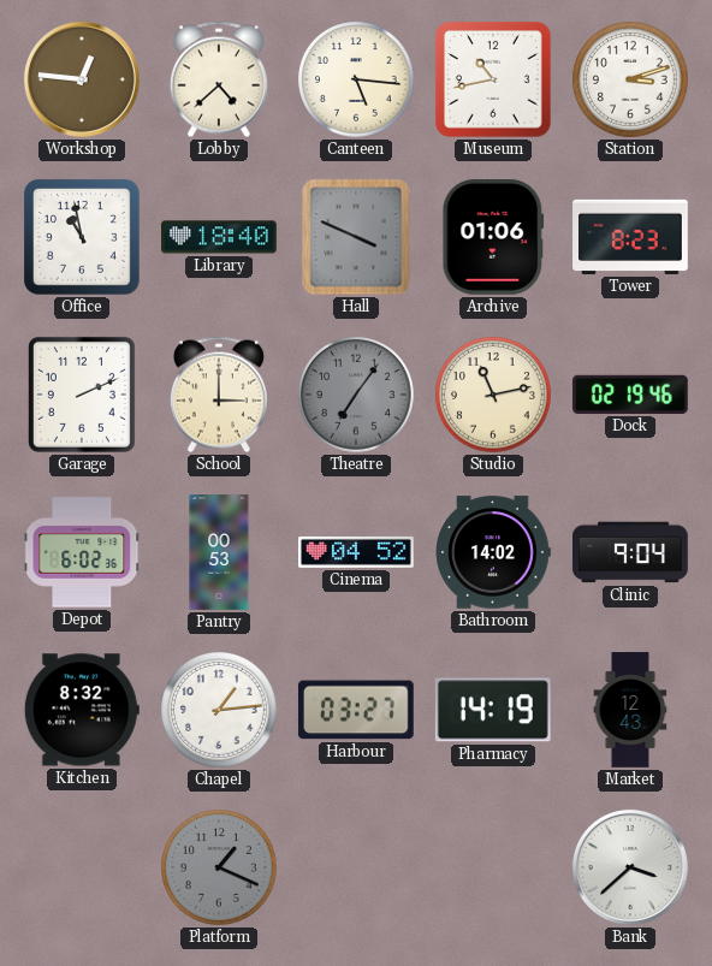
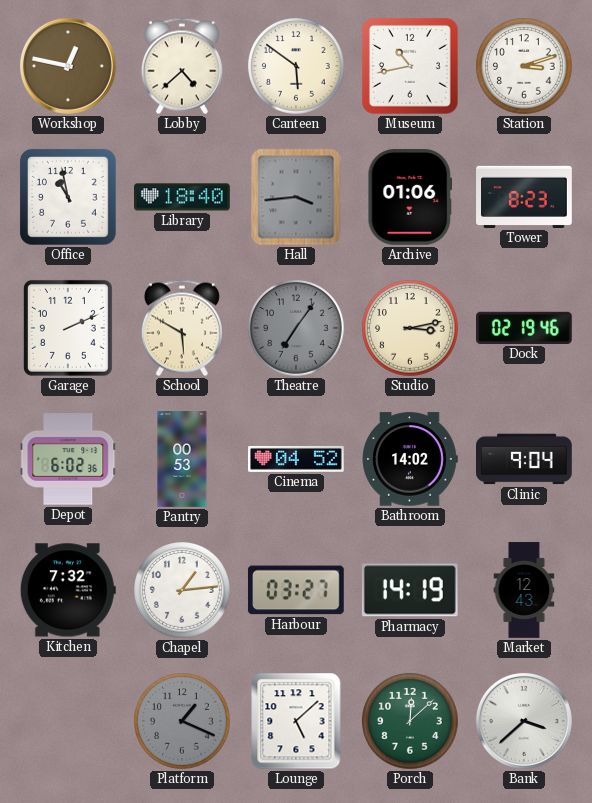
Workshop: 12:46 -> 12:47 (68, 66)
Canteen: 5:16 -> 5:51 (296, 66)
Hall: 3:49 -> 3:44 (296, 197)
School: 3:00 -> 5:50 (182, 328)
Studio: 11:13 -> 3:13 (410, 328)
Kitchen: 8:32 -> 7:32 (68, 590)
Lounge: none -> 5:08 (296, 721)
Porch: none -> 12:08 (410, 721)
